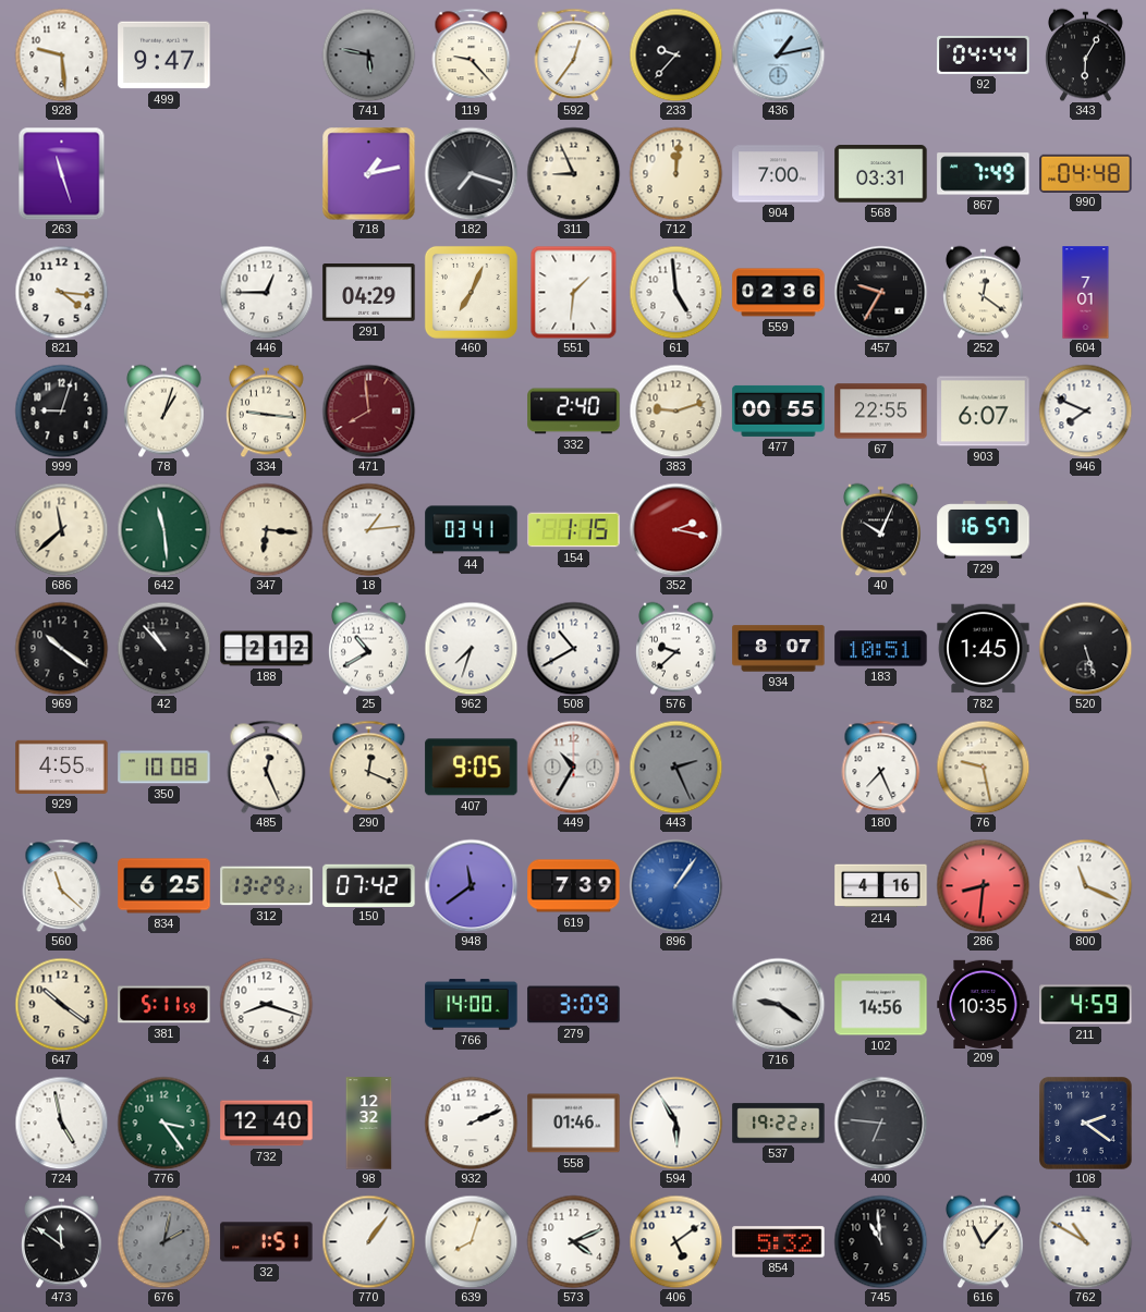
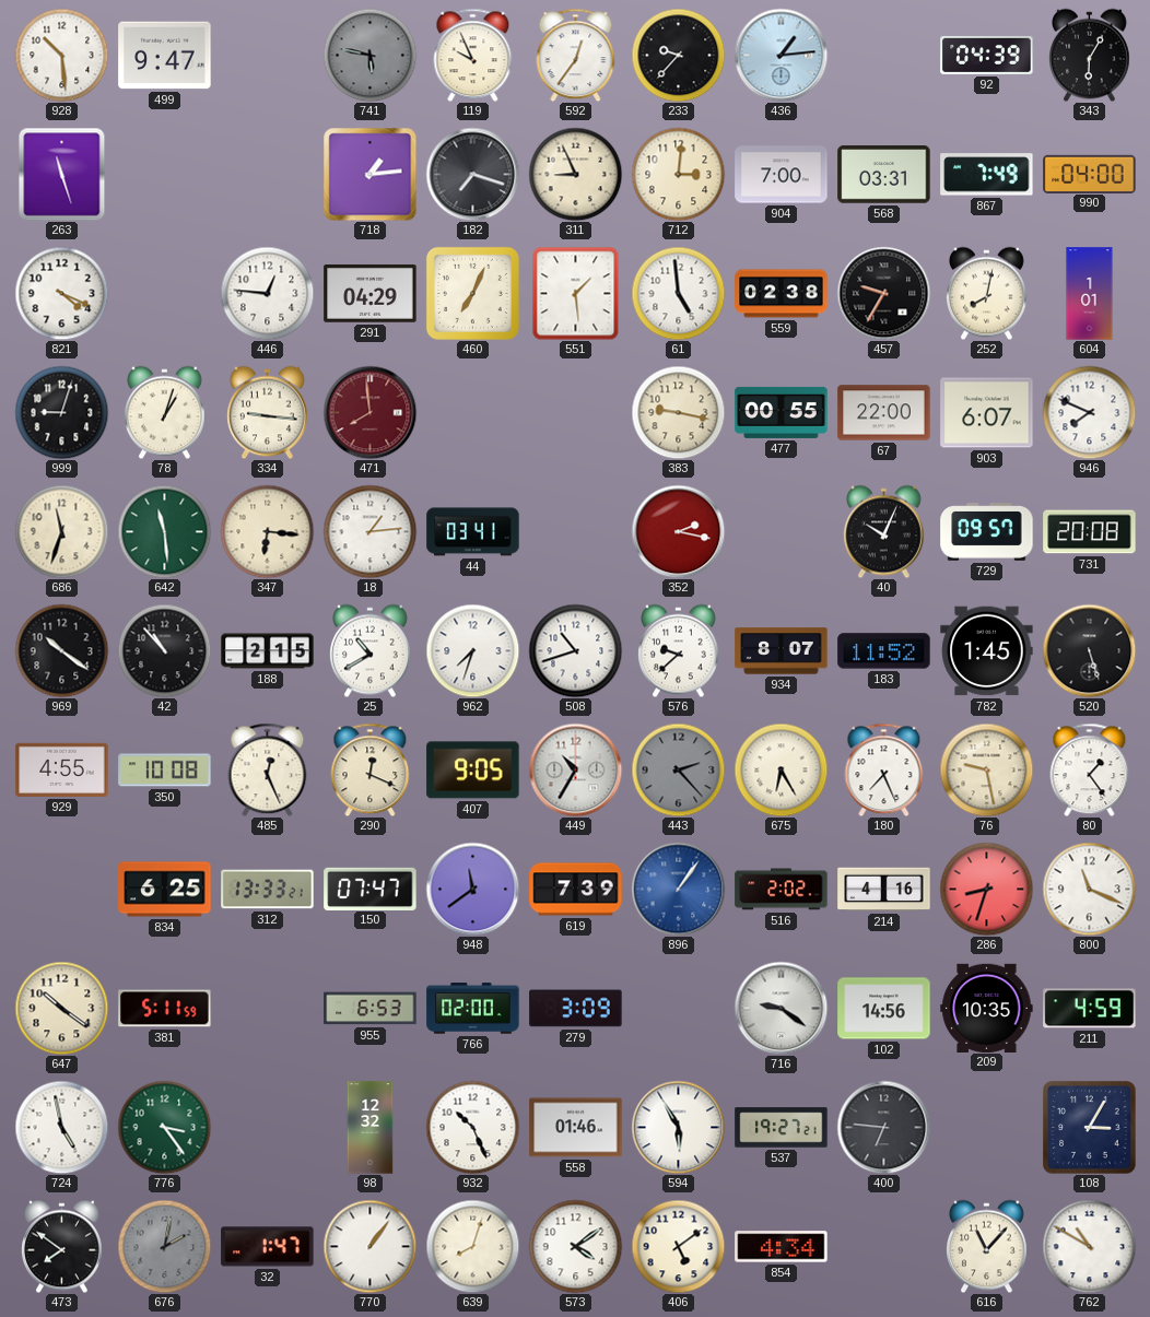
928: 9:29 -> 10:29 (61, 55)
119: 9:23 -> 9:56 (473, 55)
436: 1:13 -> 1:14 (781, 55)
92: 04:44 -> 04:39 (987, 55)
718: 1:13 -> 1:14 (369, 174)
712: 12:01 -> 3:01 (678, 174)
990: 04:48 -> 04:00 (1090, 174)
821: 4:16 -> 4:19 (61, 293)
446: 12:45 -> 12:46 (267, 293)
551: 1:31 -> 1:29 (576, 293)
559: 02:36 -> 02:38 (782, 294)
252: 12:21 -> 8:02 (987, 293)
604: 7:01 -> 1:01 (1090, 294)
332: 2:40 -> none (574, 412)
383: 9:12 -> 9:17 (678, 412)
67: 22:55 -> 22:00 (884, 413)
686: 11:38 -> 11:33 (61, 531)
154: 1:15 -> none (574, 530)
729: 16:57 -> 09:57 (987, 532)
731: none -> 20:08 (1090, 532)
188: 2:12 -> 2:15 (268, 651)
508: 10:40 -> 10:42 (575, 650)
183: 10:51 -> 11:52 (884, 651)
443: 2:26 -> 2:23 (678, 769)
675: none -> 6:25 (781, 769)
80: none -> 1:24 (1090, 769)
560: 11:22 -> none (62, 885)
312: 13:29 -> 13:33 (268, 890)
150: 07:42 -> 07:47 (371, 889)
516: none -> 2:02 (782, 890)
286: 8:31 -> 8:33 (986, 889)
4: 8:18 -> none (266, 1004)
955: none -> 6:53 (371, 1009)
766: 14:00 -> 02:00 (473, 1009)
732: 12:40 -> none (267, 1124)
932: 2:11 -> 10:26 (472, 1127)
537: 19:22 -> 19:27 (782, 1128)
108: 2:21 -> 3:05 (1090, 1128)
473: 11:51 -> 7:51 (62, 1246)
32: 1:51 -> 1:47 (268, 1247)
573: 4:11 -> 4:09 (575, 1246)
854: 5:32 -> 4:34 (782, 1247)
745: 10:59 -> none (880, 1241)
